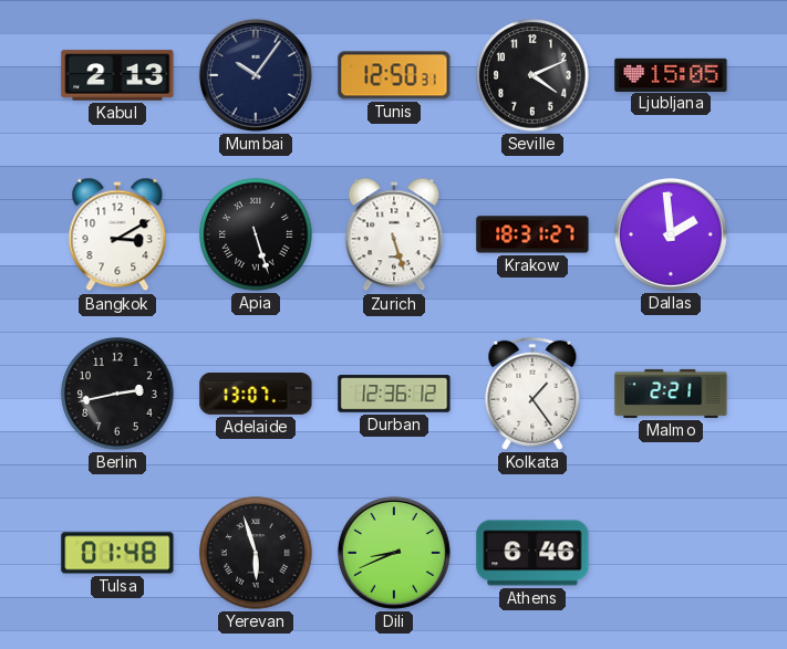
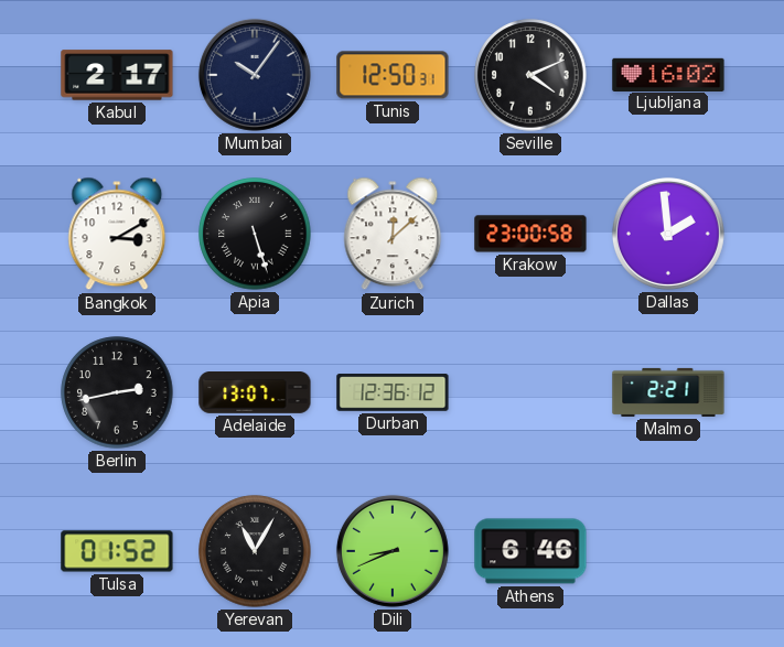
Kabul: 2:13 -> 2:17 (117, 75)
Ljubljana: 15:05 -> 16:02 (668, 74)
Zurich: 5:27 -> 12:08 (393, 234)
Krakow: 18:31 -> 23:00 (530, 234)
Kolkata: 1:24 -> none (532, 394)
Tulsa: 01:48 -> 01:52 (117, 551)
Yerevan: 5:57 -> 11:05 (255, 551)
